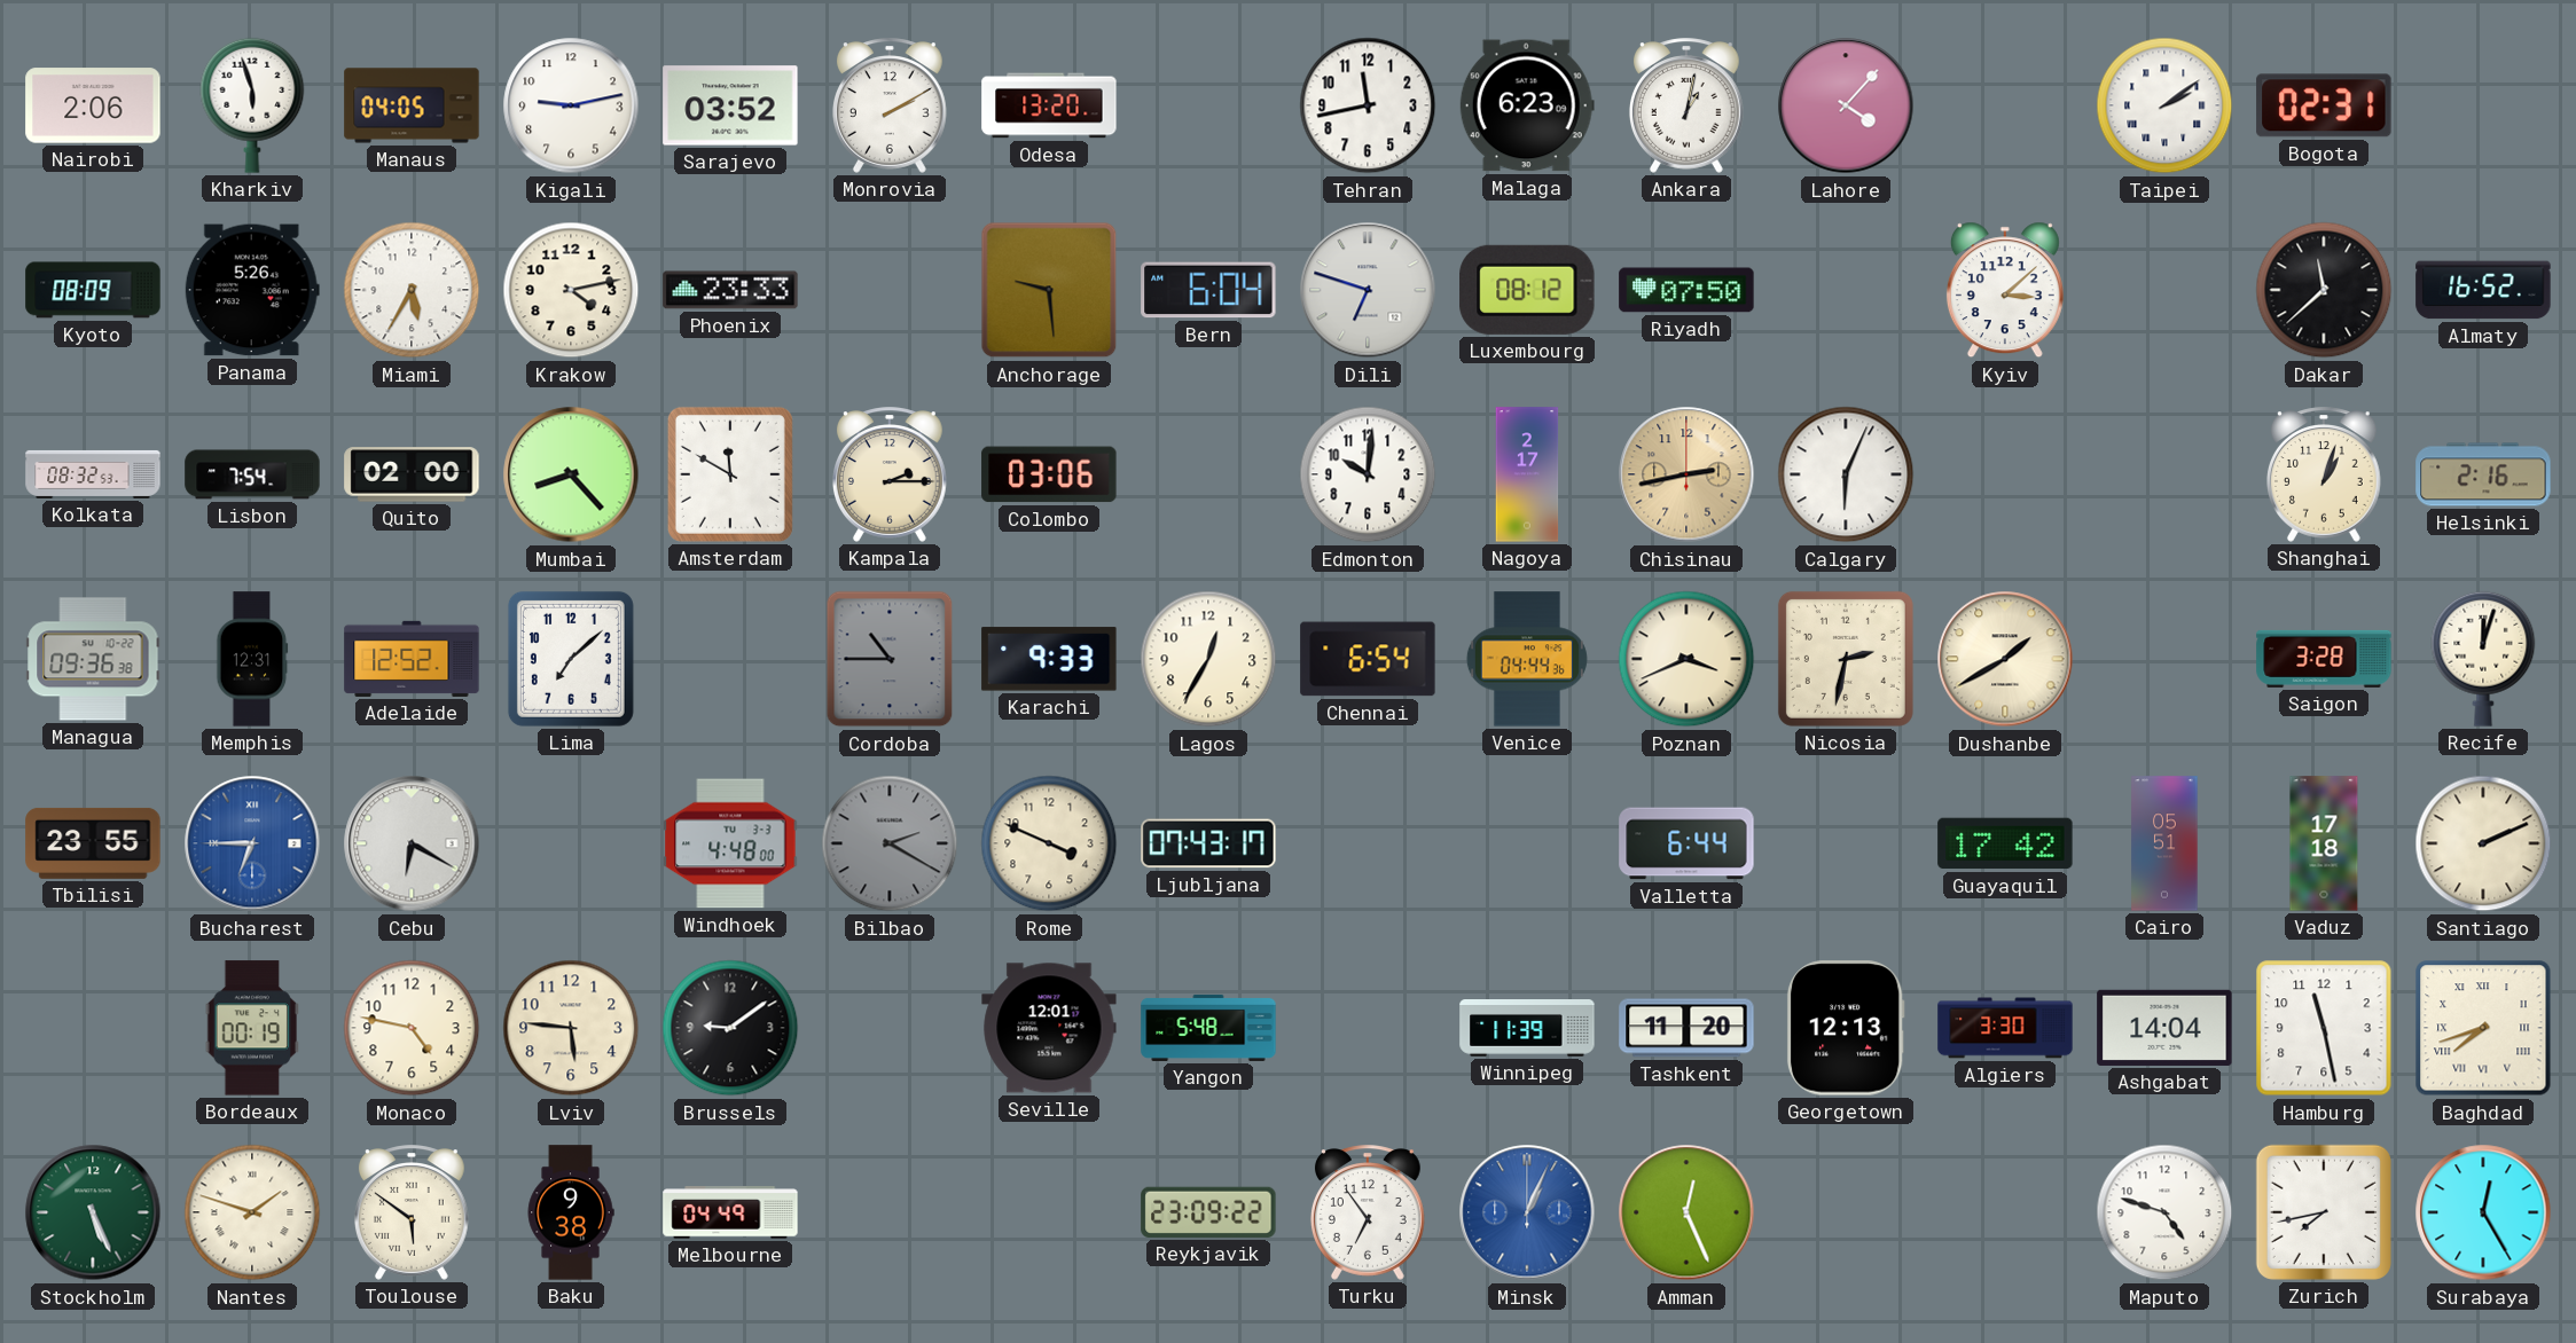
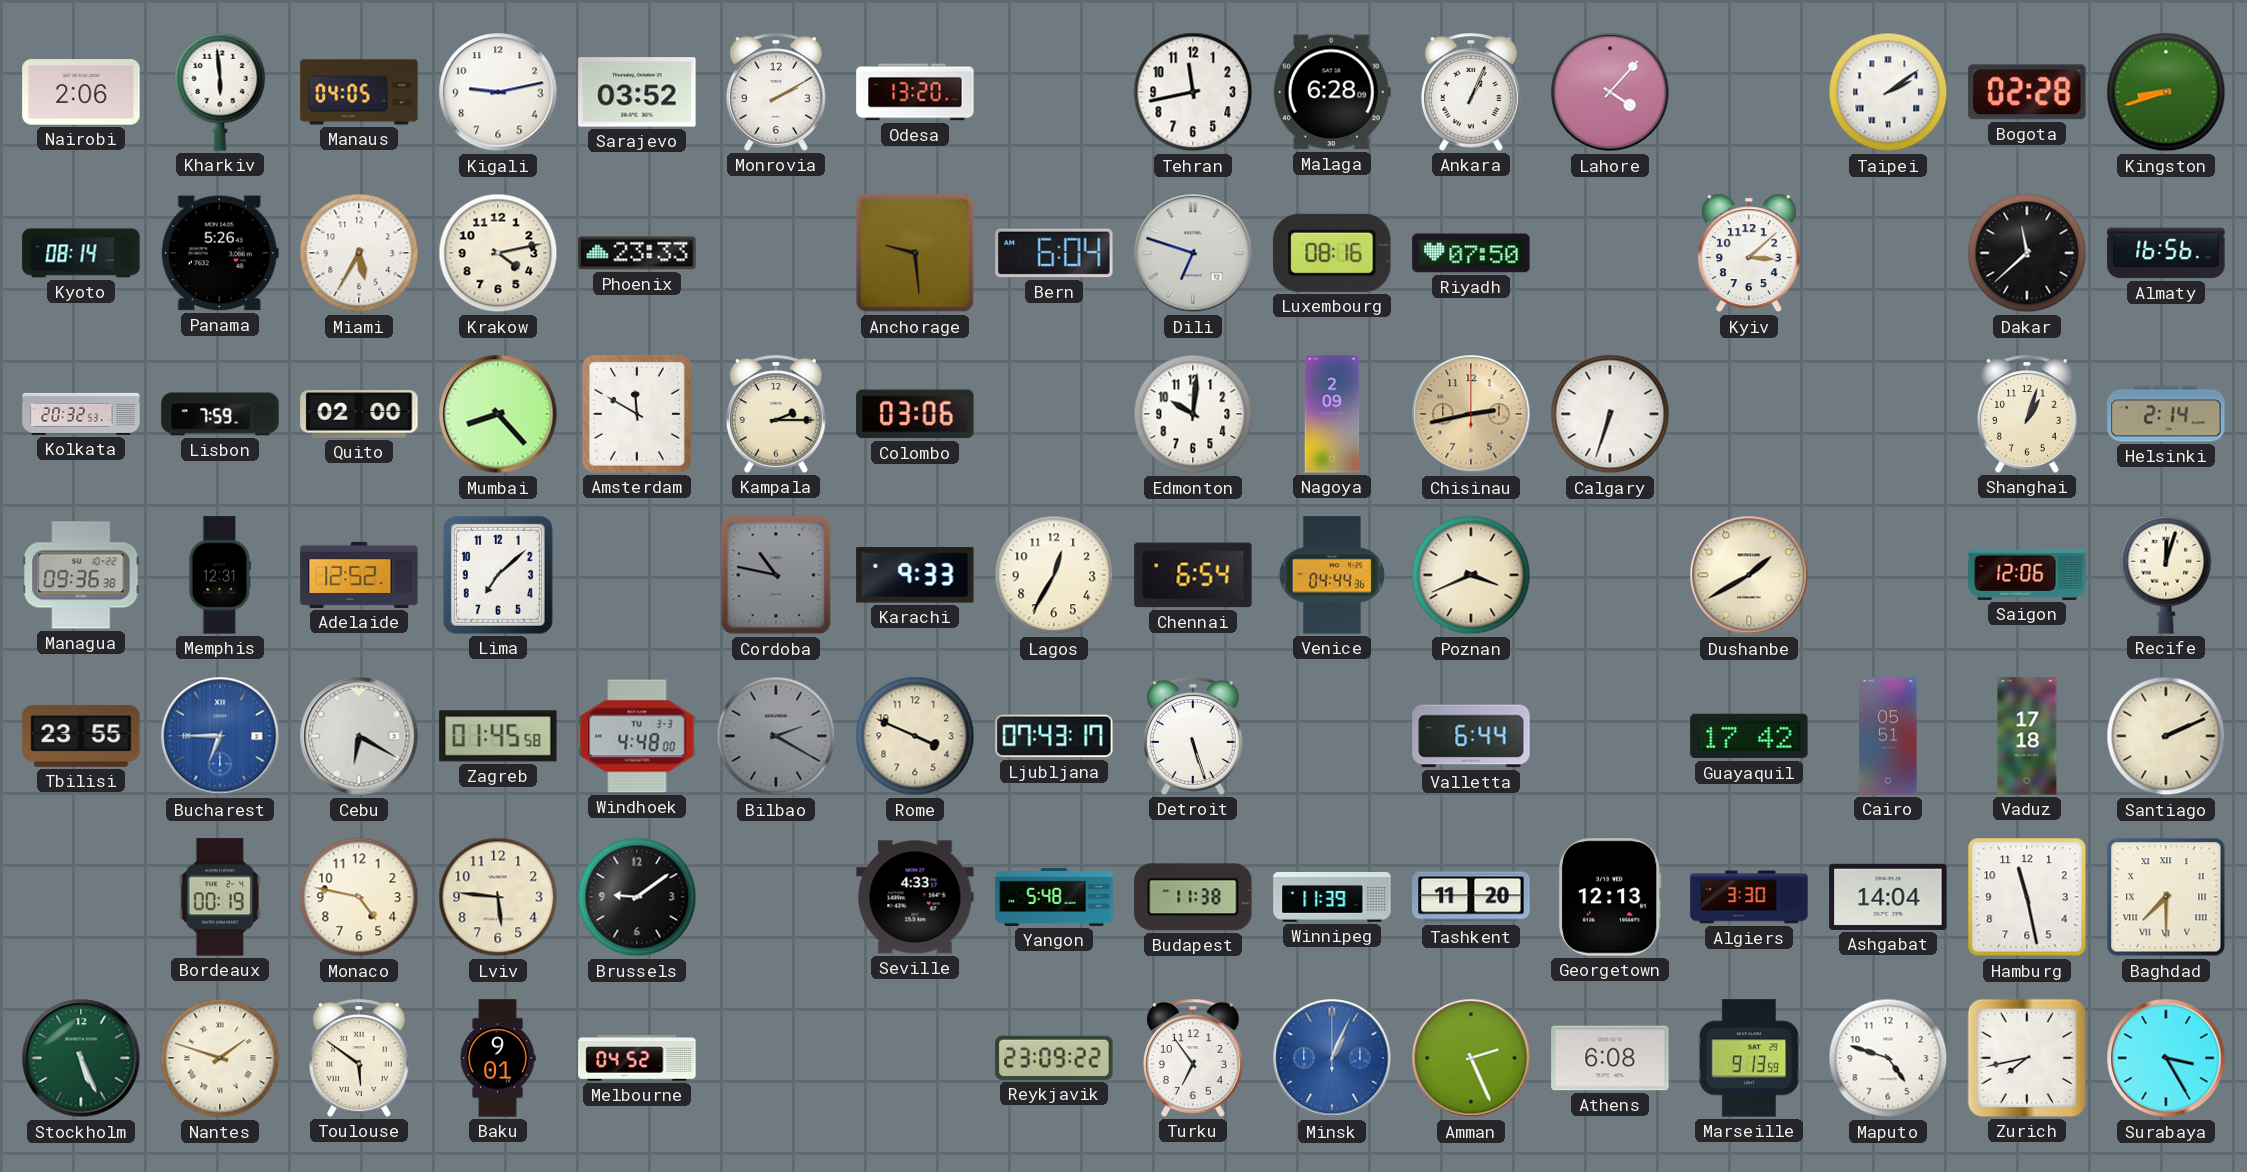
Kharkiv: 5:57 -> 5:59 (220, 92)
Malaga: 6:23 -> 6:28 (1332, 92)
Ankara: 1:02 -> 1:04 (1471, 92)
Bogota: 02:31 -> 02:28 (2027, 92)
Kingston: none -> 8:42 (2166, 92)
Kyoto: 08:09 -> 08:14 (81, 253)
Luxembourg: 08:12 -> 08:16 (1332, 253)
Almaty: 16:52 -> 16:56 (2166, 253)
Kolkata: 08:32 -> 20:32 (81, 414)
Lisbon: 7:54 -> 7:59 (220, 414)
Nagoya: 2:17 -> 2:09 (1332, 414)
Calgary: 6:04 -> 6:33 (1610, 414)
Helsinki: 2:16 -> 2:14 (2166, 414)
Cordoba: 10:45 -> 10:47 (776, 575)
Nicosia: 2:32 -> none (1846, 659)
Saigon: 3:28 -> 12:06 (2027, 575)
Zagreb: none -> 01:45 (498, 736)
Detroit: none -> 5:27 (1193, 736)
Seville: 12:01 -> 4:33 (915, 897)
Budapest: none -> 11:38 (1193, 897)
Baghdad: 7:42 -> 7:30 (2166, 897)
Baku: 9:38 -> 9:01 (498, 1058)
Melbourne: 04:49 -> 04:52 (637, 1058)
Amman: 12:26 -> 2:26 (1471, 1058)
Athens: none -> 6:08 (1610, 1058)
Marseille: none -> 9:13 (1749, 1058)
Surabaya: 12:25 -> 3:25 (2166, 1058)
